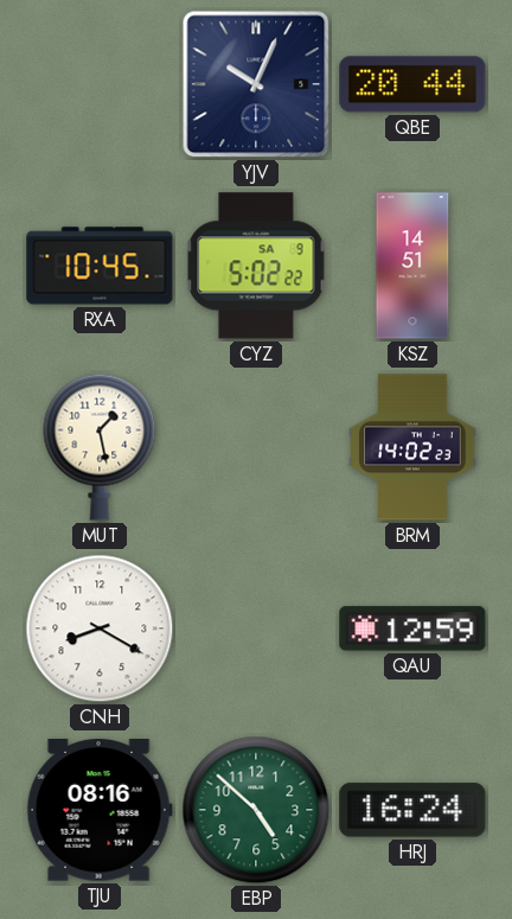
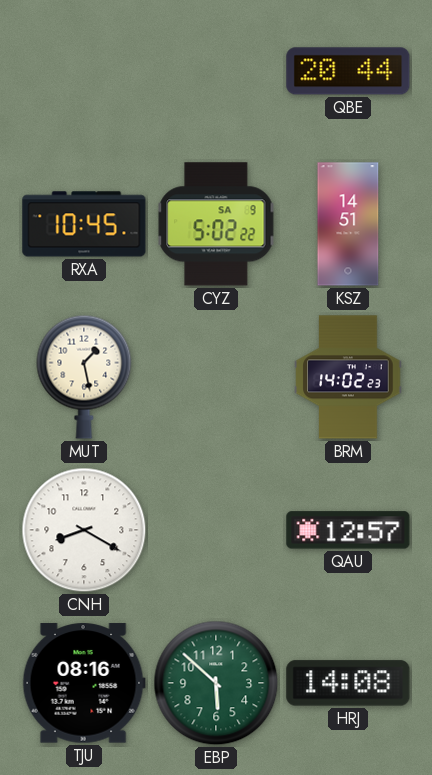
YJV: 10:04 -> none (256, 84)
QAU: 12:59 -> 12:57 (348, 530)
EBP: 4:52 -> 5:52 (216, 683)
HRJ: 16:24 -> 14:08 (348, 683)
